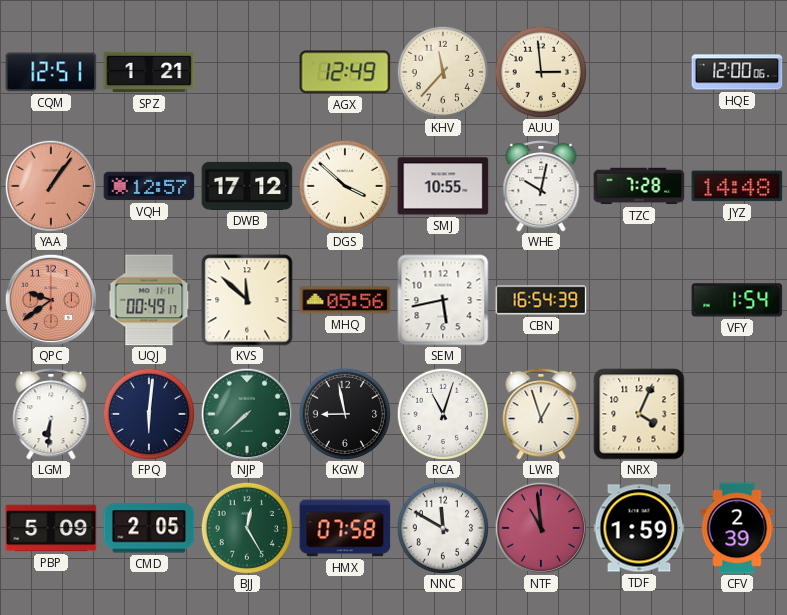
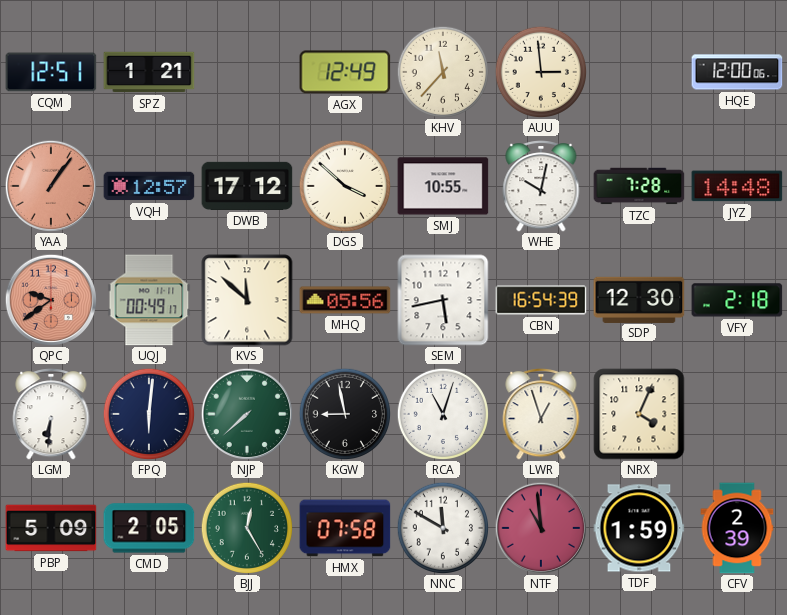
SDP: none -> 12:30 (639, 299)
VFY: 1:54 -> 2:18 (737, 300)
